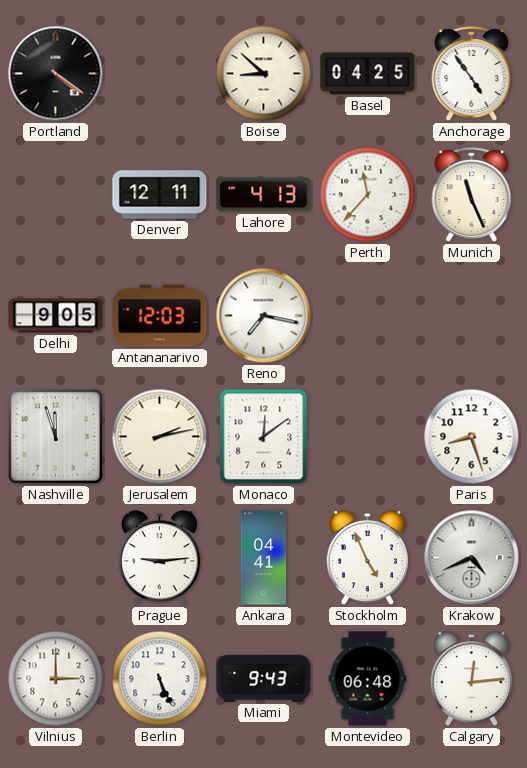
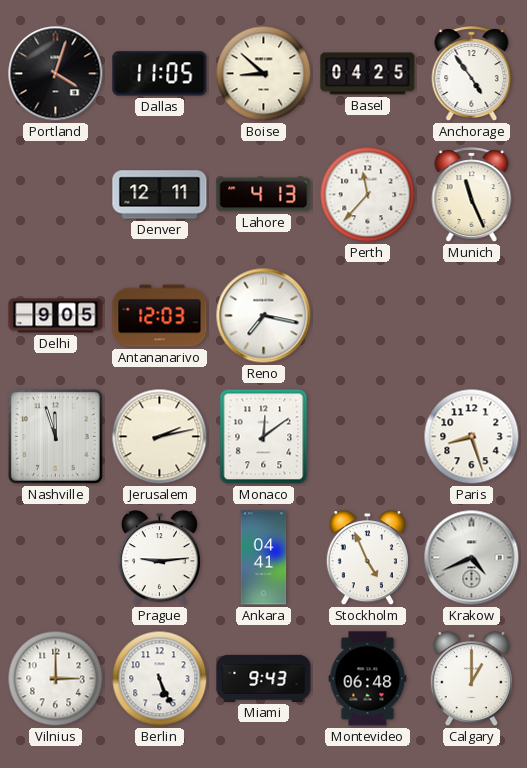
Portland: 4:21 -> 4:03 (56, 74)
Dallas: none -> 11:05 (160, 74)
Calgary: 12:14 -> 1:00 (471, 679)
